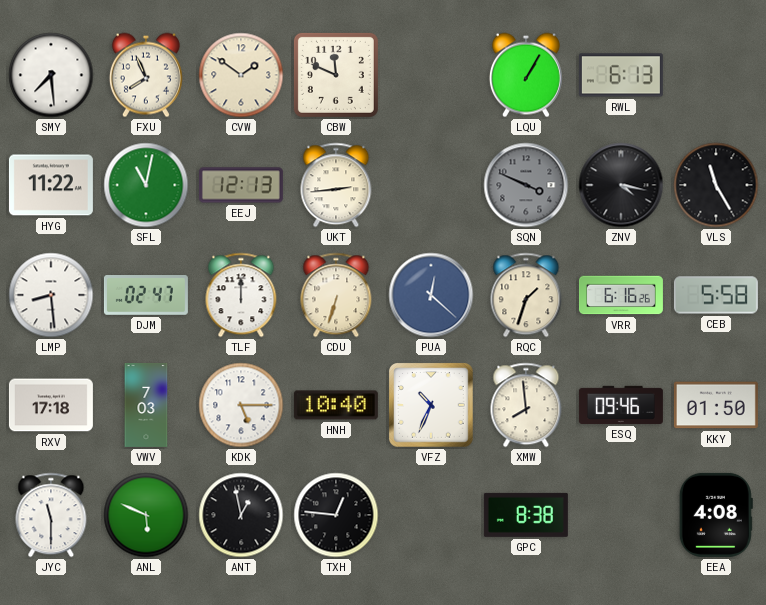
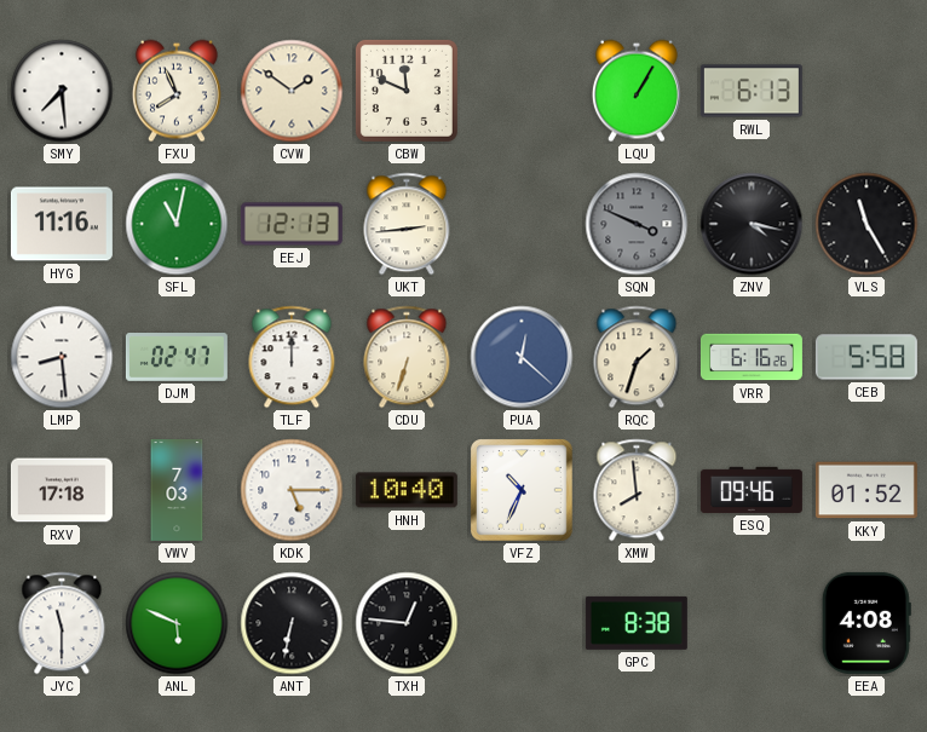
HYG: 11:22 -> 11:16 (62, 224)
KKY: 01:50 -> 01:52 (866, 490)
ANT: 12:58 -> 6:32 (292, 623)
